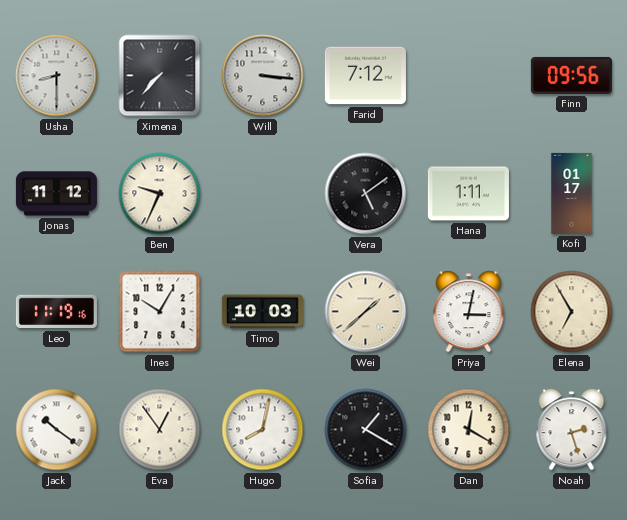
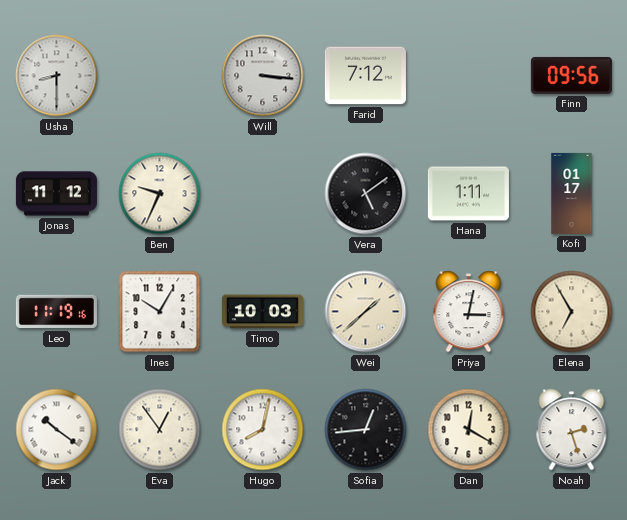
Ximena: 7:37 -> none (160, 76)
Sofia: 1:20 -> 12:44 (366, 430)
